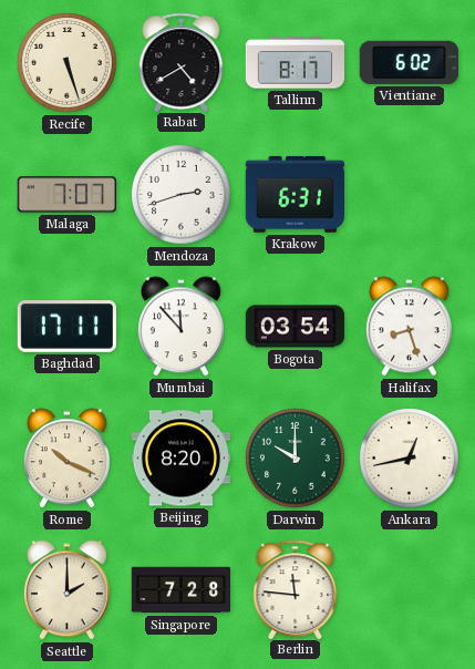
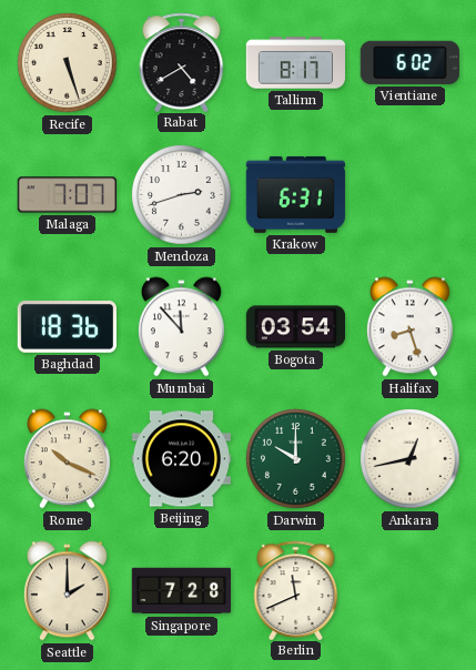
Baghdad: 17:11 -> 18:36 (67, 327)
Beijing: 8:20 -> 6:20 (181, 459)
Berlin: 11:46 -> 11:41 (296, 590)
